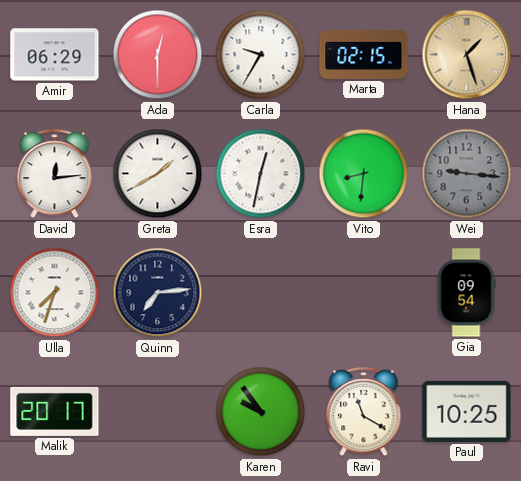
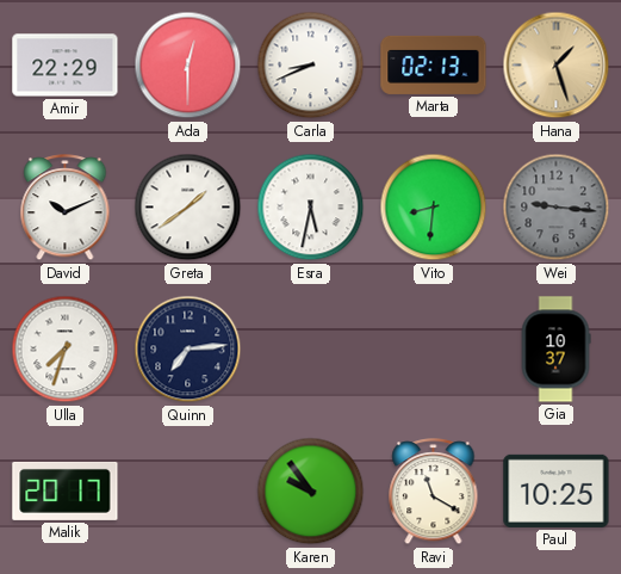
Amir: 06:29 -> 22:29 (66, 66)
Carla: 9:35 -> 8:41 (311, 66)
Marta: 02:15 -> 02:13 (434, 64)
David: 12:14 -> 10:11 (66, 208)
Greta: 1:40 -> 1:39 (188, 208)
Esra: 12:32 -> 5:32 (311, 208)
Gia: 09:54 -> 10:37 (555, 350)
